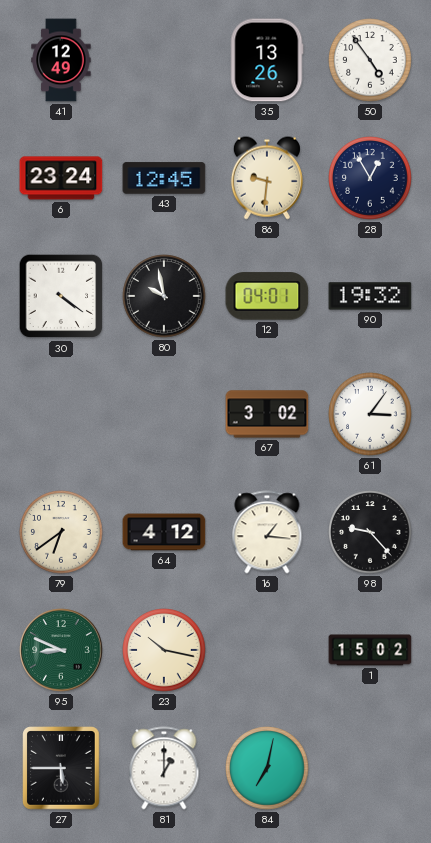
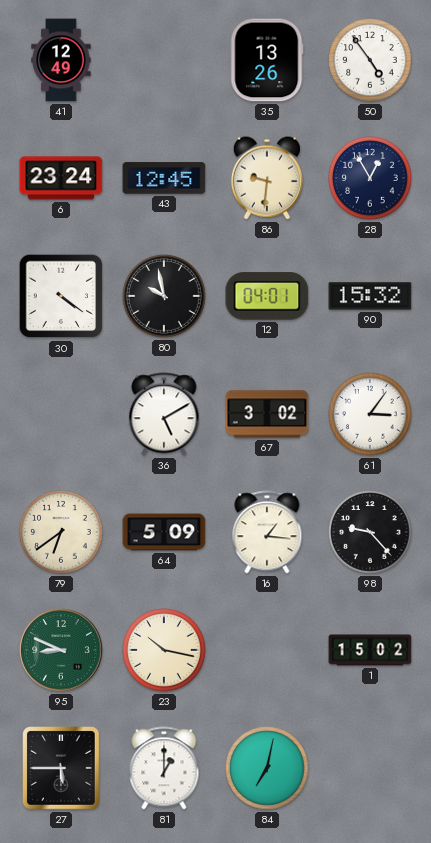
90: 19:32 -> 15:32 (370, 296)
36: none -> 5:10 (164, 414)
64: 4:12 -> 5:09 (164, 532)
